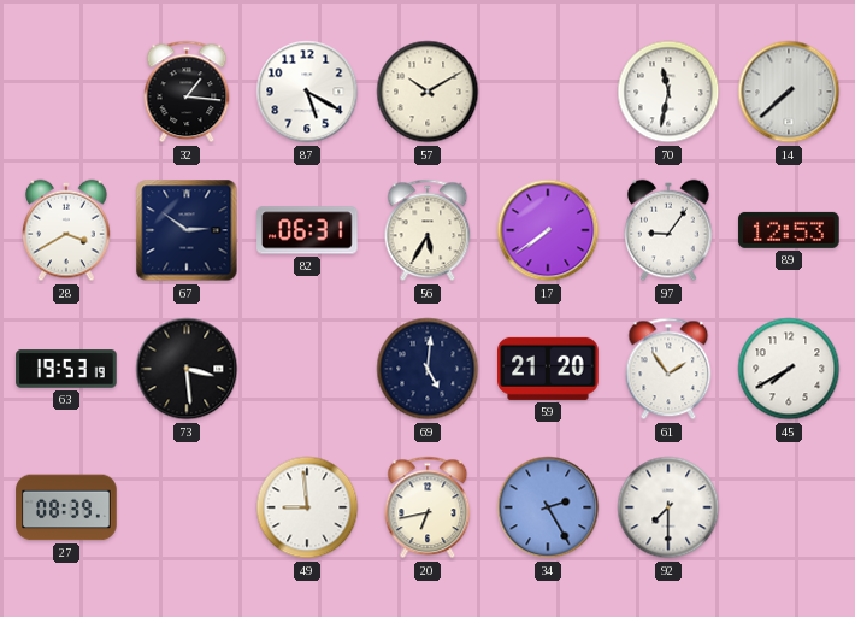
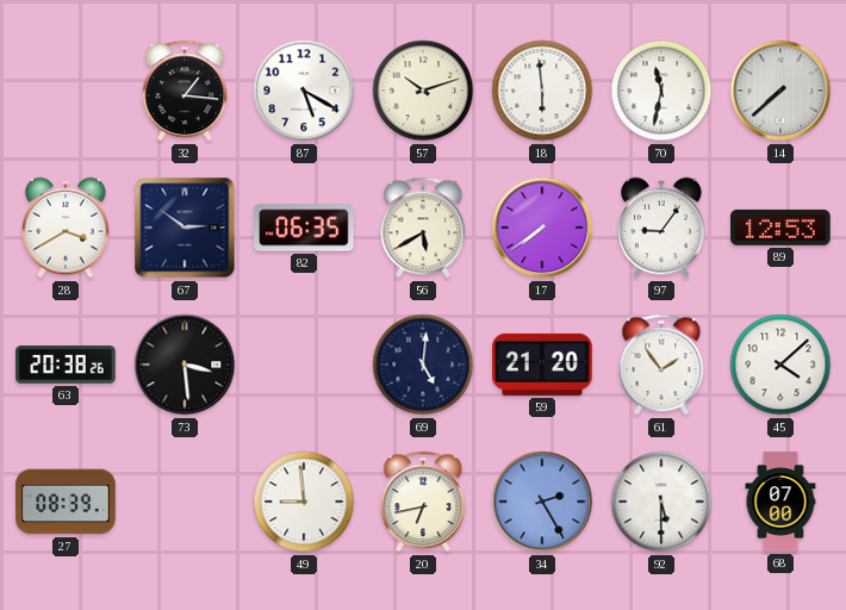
57: 10:10 -> 10:12 (423, 91)
18: none -> 5:59 (542, 91)
82: 06:31 -> 06:35 (304, 228)
56: 5:35 -> 5:40 (423, 228)
63: 19:53 -> 20:38 (66, 365)
45: 7:40 -> 4:08 (780, 365)
92: 7:30 -> 5:30 (661, 502)
68: none -> 07:00 (780, 502)
